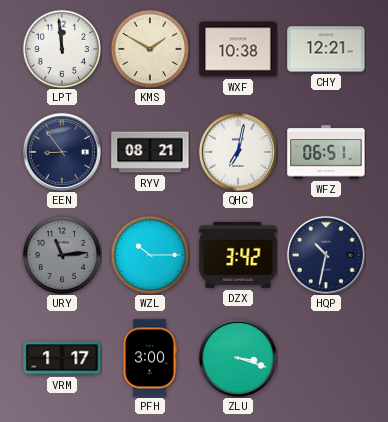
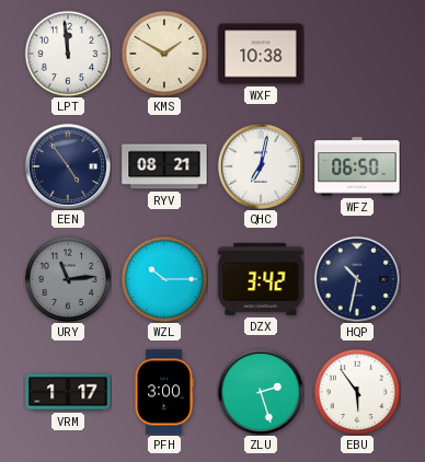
CHY: 12:21 -> none (326, 49)
EEN: 8:54 -> 4:54 (68, 166)
WFZ: 06:51 -> 06:50 (357, 166)
ZLU: 3:18 -> 2:27 (261, 392)
EBU: none -> 5:54 (357, 392)
